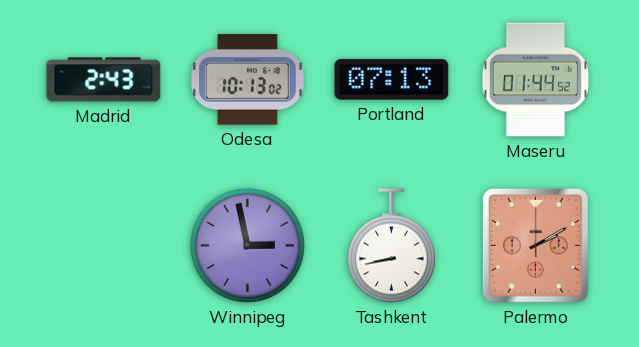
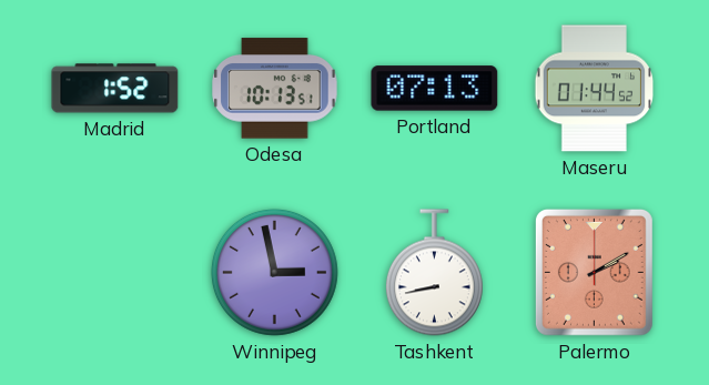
Madrid: 2:43 -> 1:52 (115, 89)
Odesa: 10:13:02 -> 10:13:51 (275, 89)
